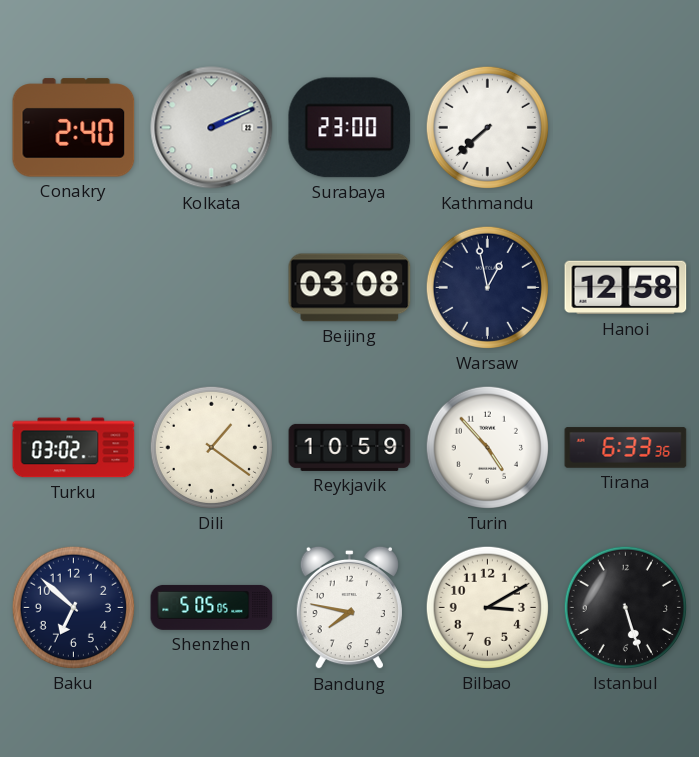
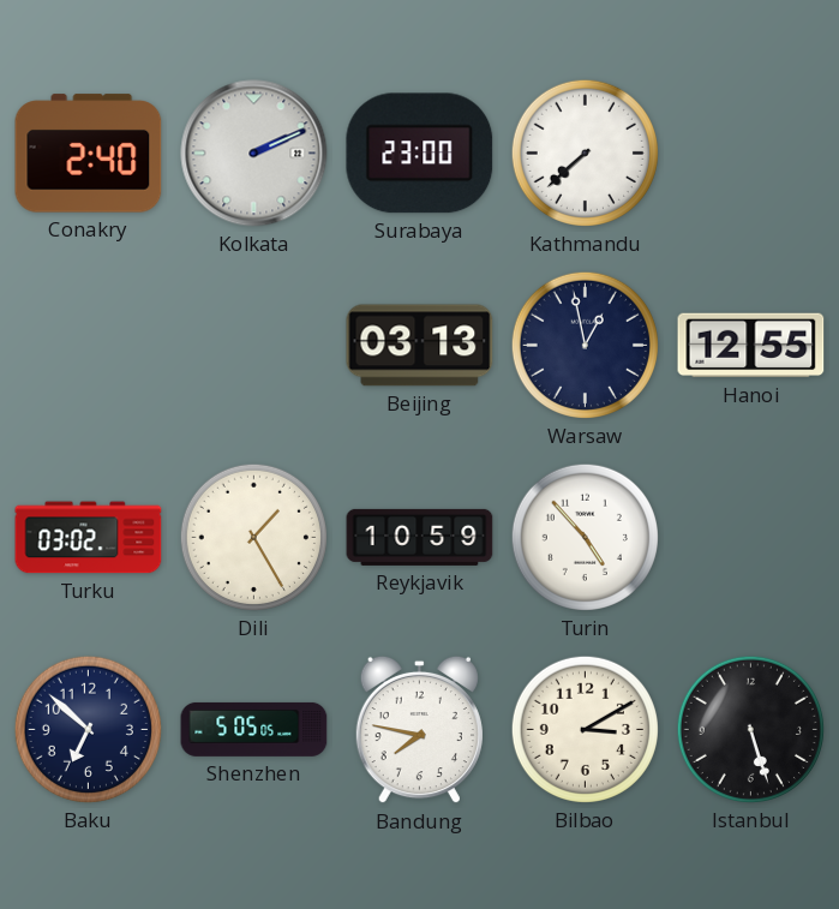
Beijing: 03:08 -> 03:13 (420, 346)
Hanoi: 12:58 -> 12:55 (751, 346)
Dili: 1:21 -> 1:25 (253, 537)
Tirana: 6:33 -> none (626, 448)
